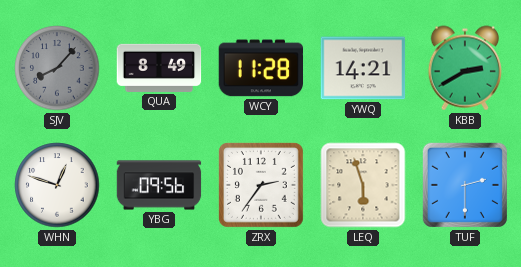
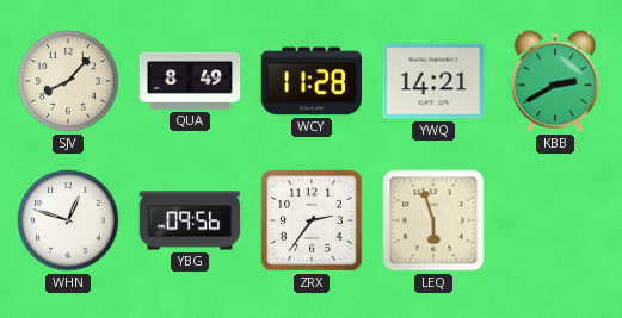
SJV dial: grey -> cream (68, 81)
TUF: 2:30 -> none (465, 185)
